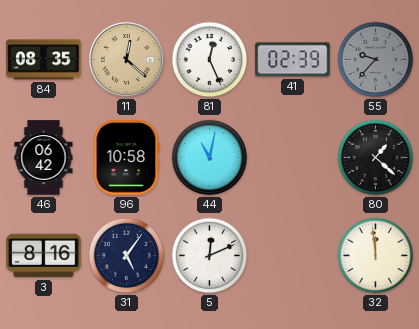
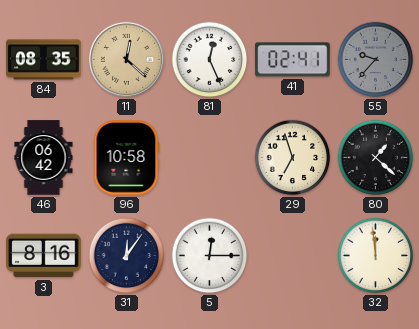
41: 02:39 -> 02:41 (293, 60)
44: 11:02 -> none (210, 158)
29: none -> 6:57 (293, 158)
31: 5:06 -> 12:06 (127, 256)
5: 12:11 -> 12:15 (210, 256)
